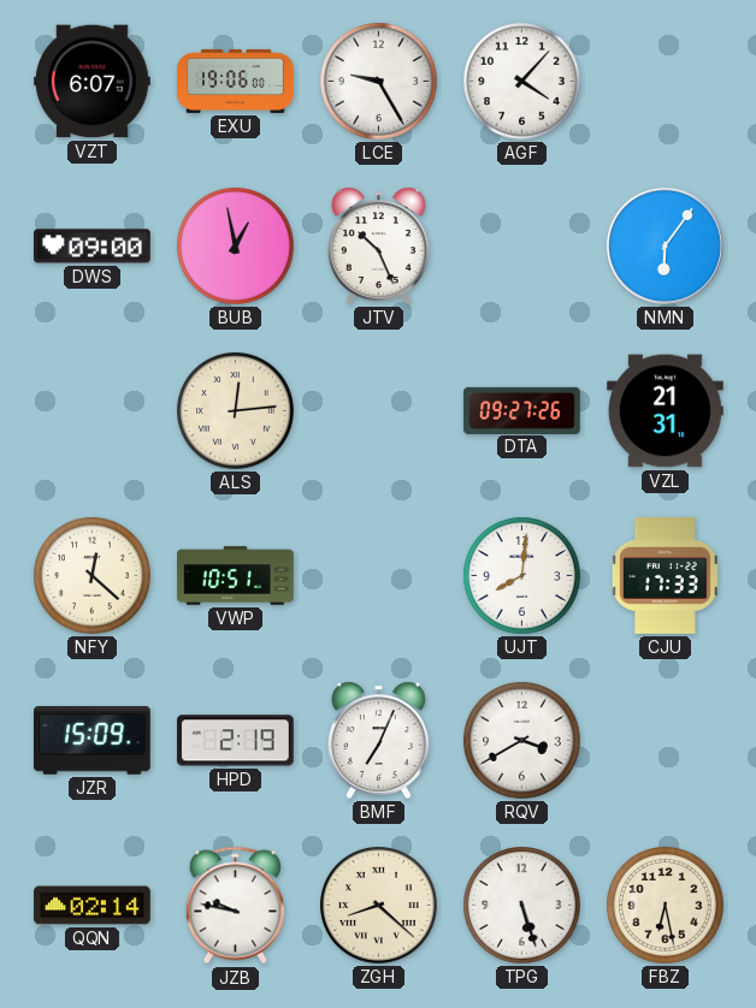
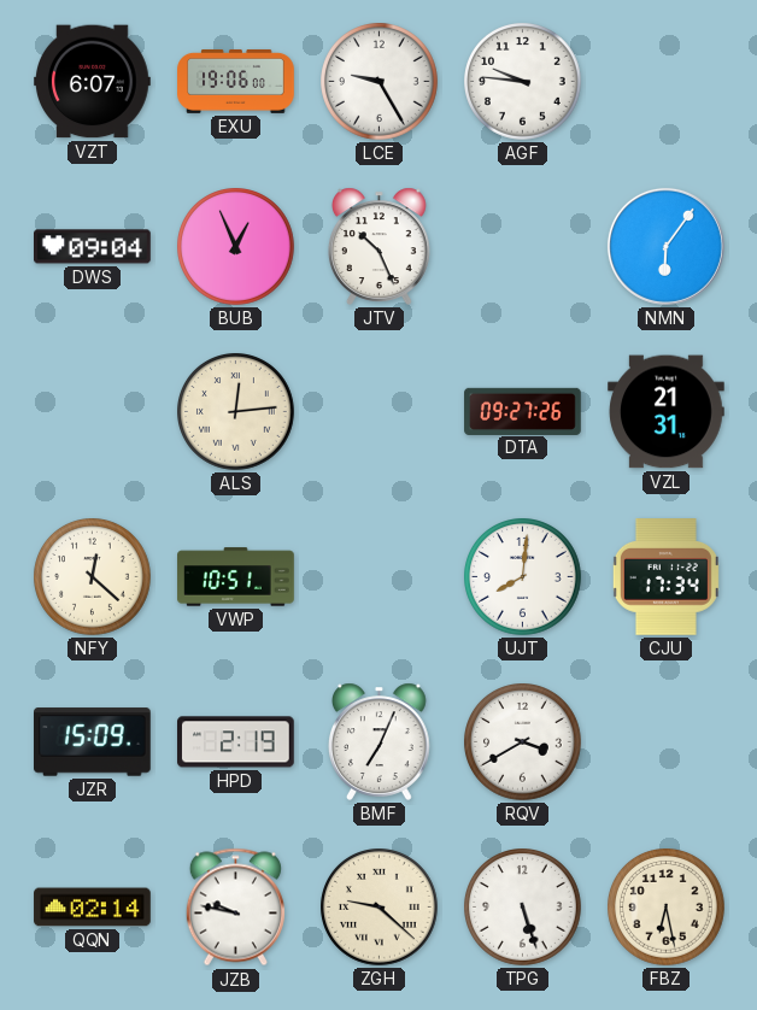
AGF: 4:07 -> 9:46 (523, 82)
DWS: 09:00 -> 09:04 (93, 247)
BUB: 12:58 -> 12:56 (236, 247)
CJU: 17:33 -> 17:34 (665, 577)
ZGH: 8:22 -> 9:22 (380, 908)
